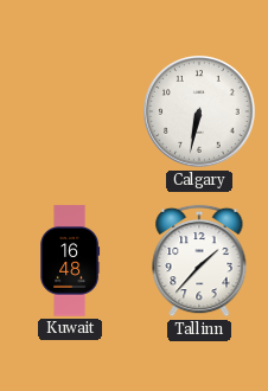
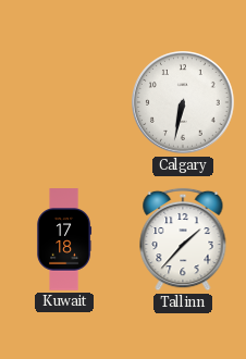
Kuwait: 16:48 -> 17:18 (64, 239)
